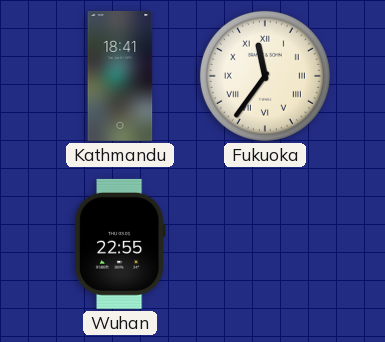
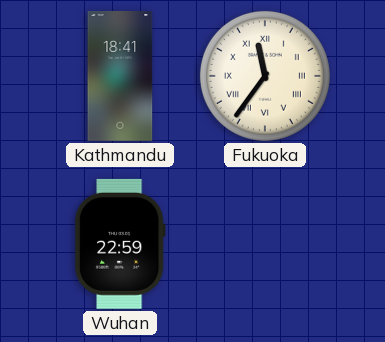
Wuhan: 22:55 -> 22:59 (120, 244)
